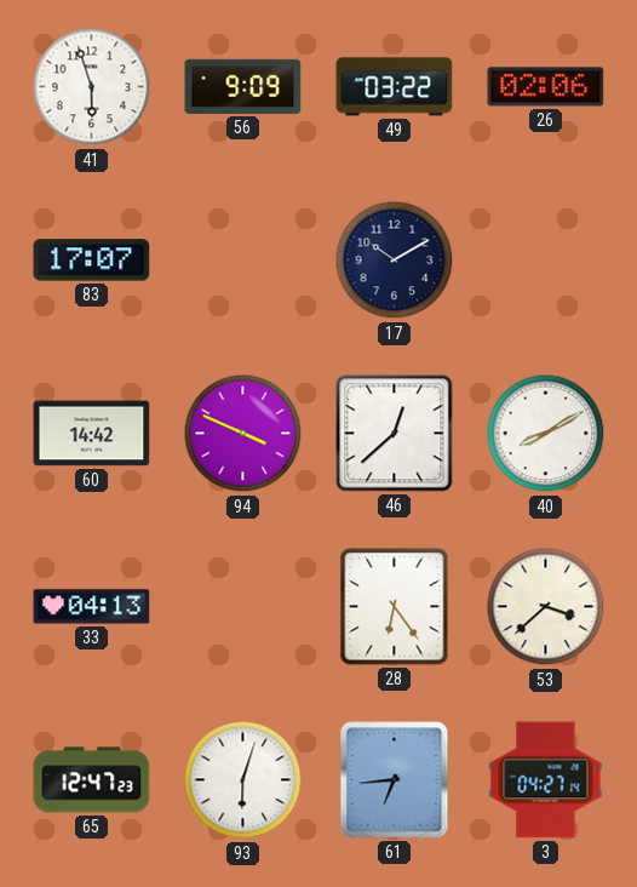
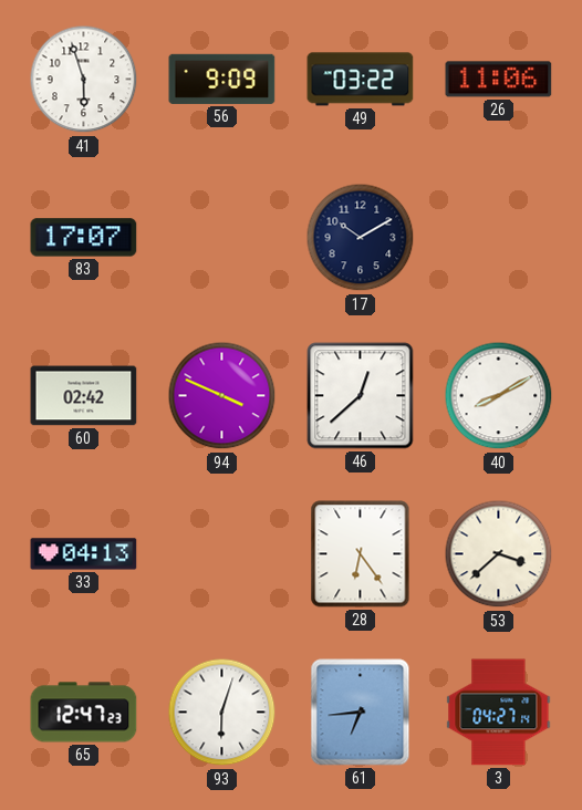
26: 02:06 -> 11:06 (499, 80)
60: 14:42 -> 02:42 (84, 396)
